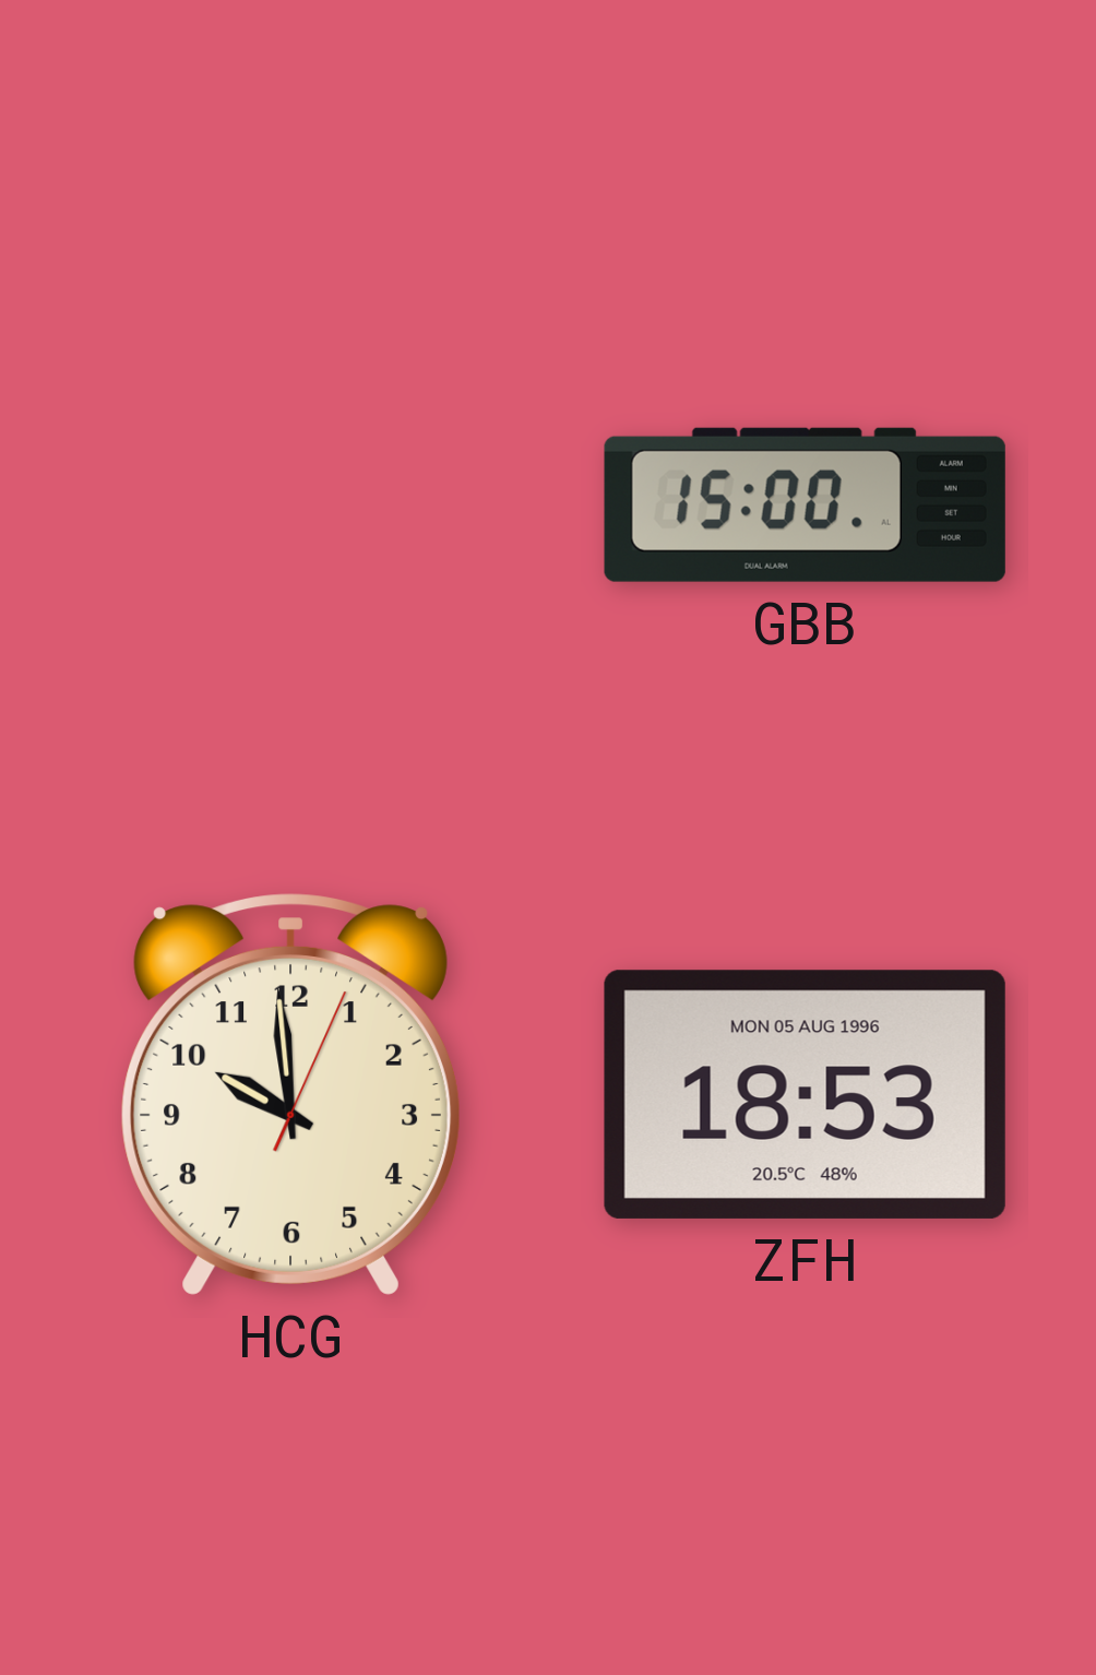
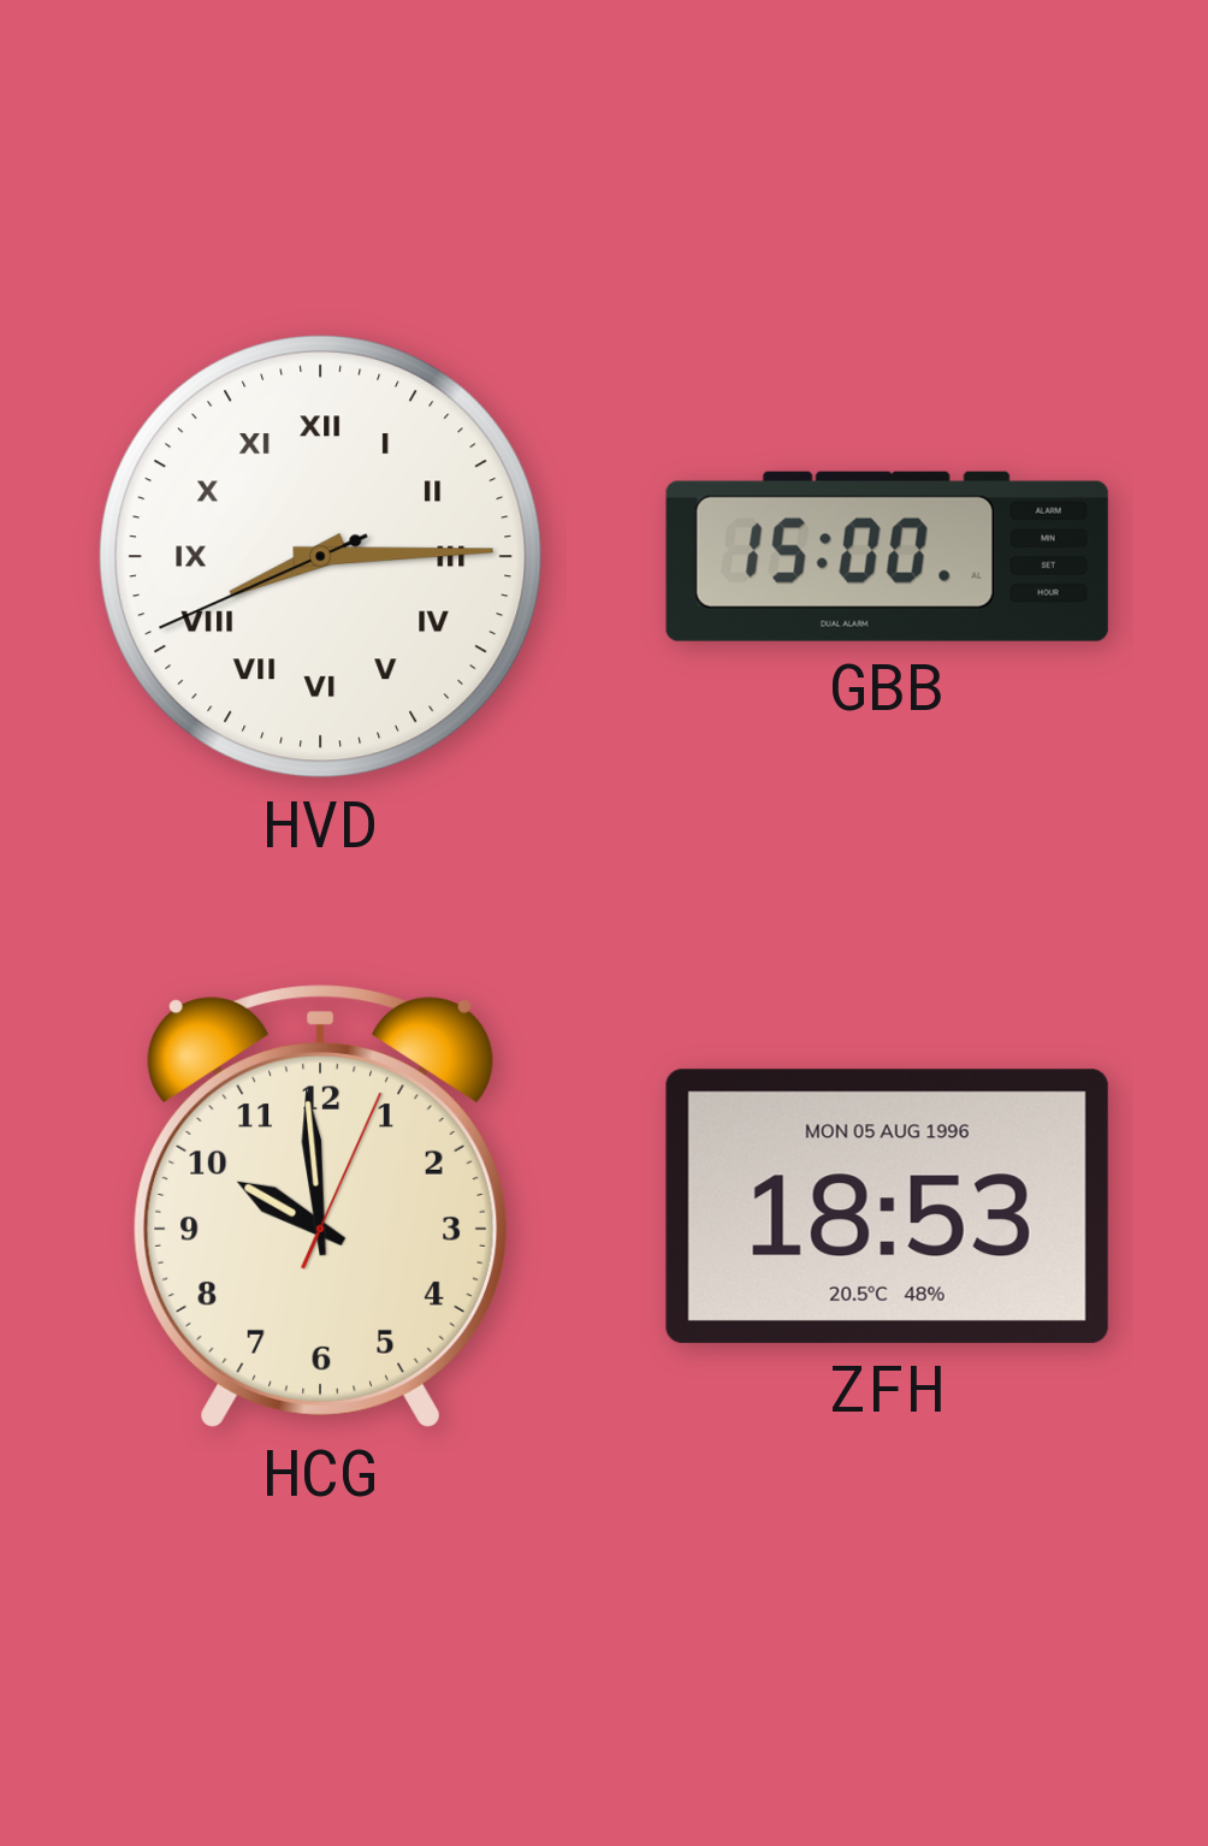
HVD: none -> 8:14 (321, 557)
